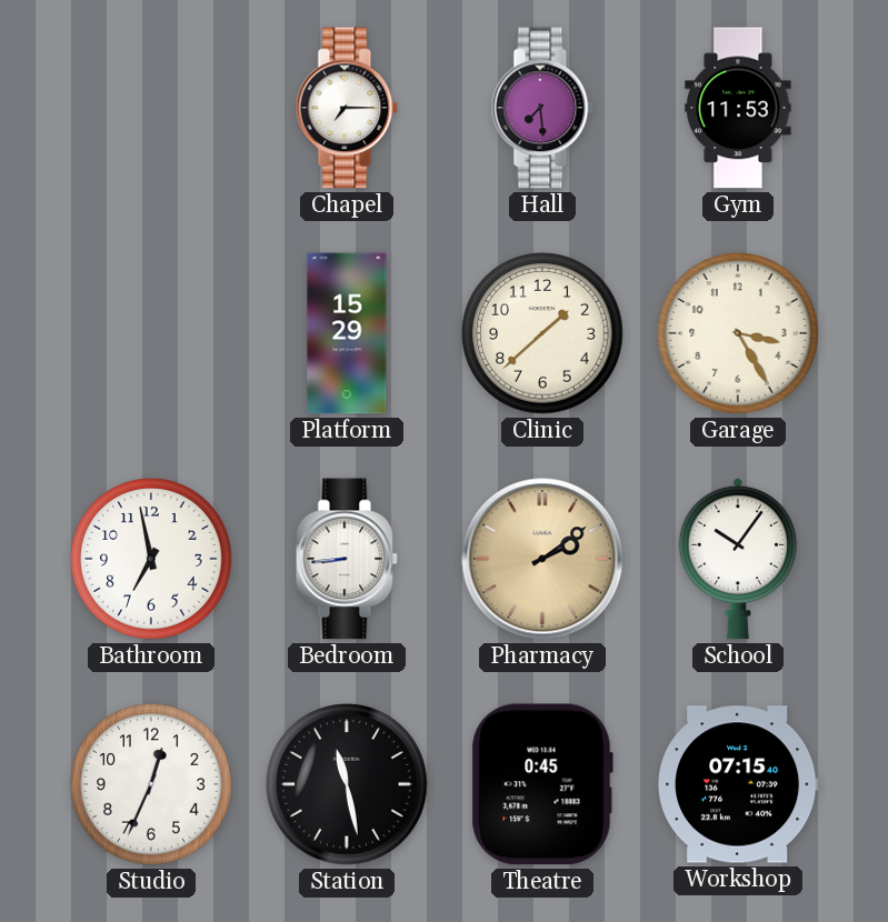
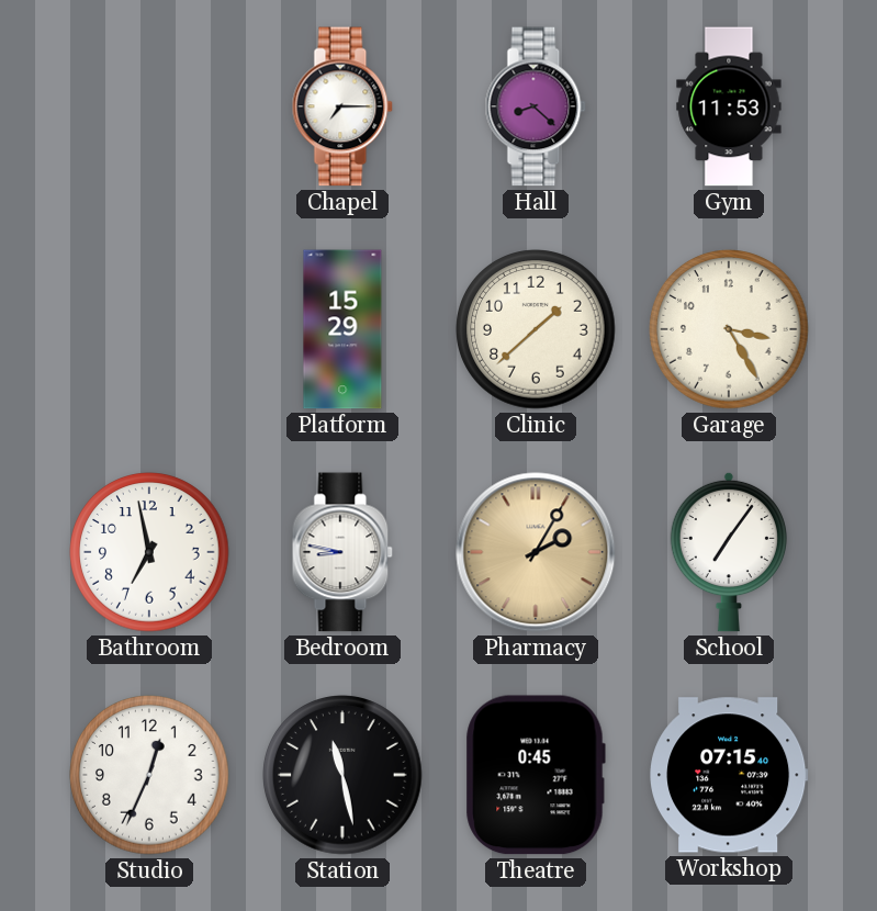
Hall: 7:29 -> 8:22 (536, 106)
Bedroom: 8:44 -> 8:47 (342, 552)
Pharmacy: 2:09 -> 2:05 (536, 552)
School: 10:06 -> 7:06 (729, 552)
